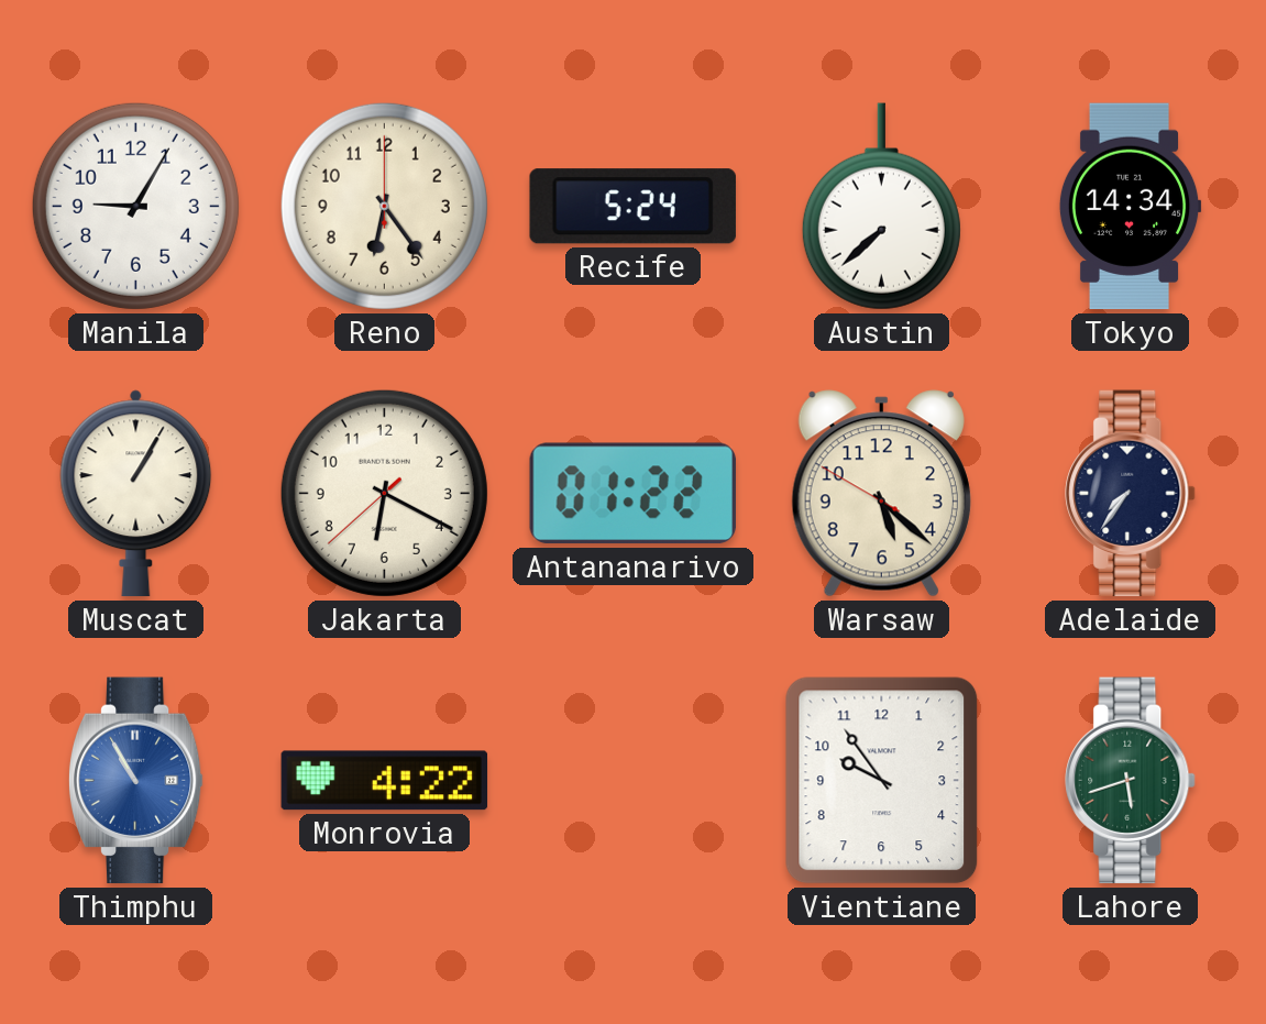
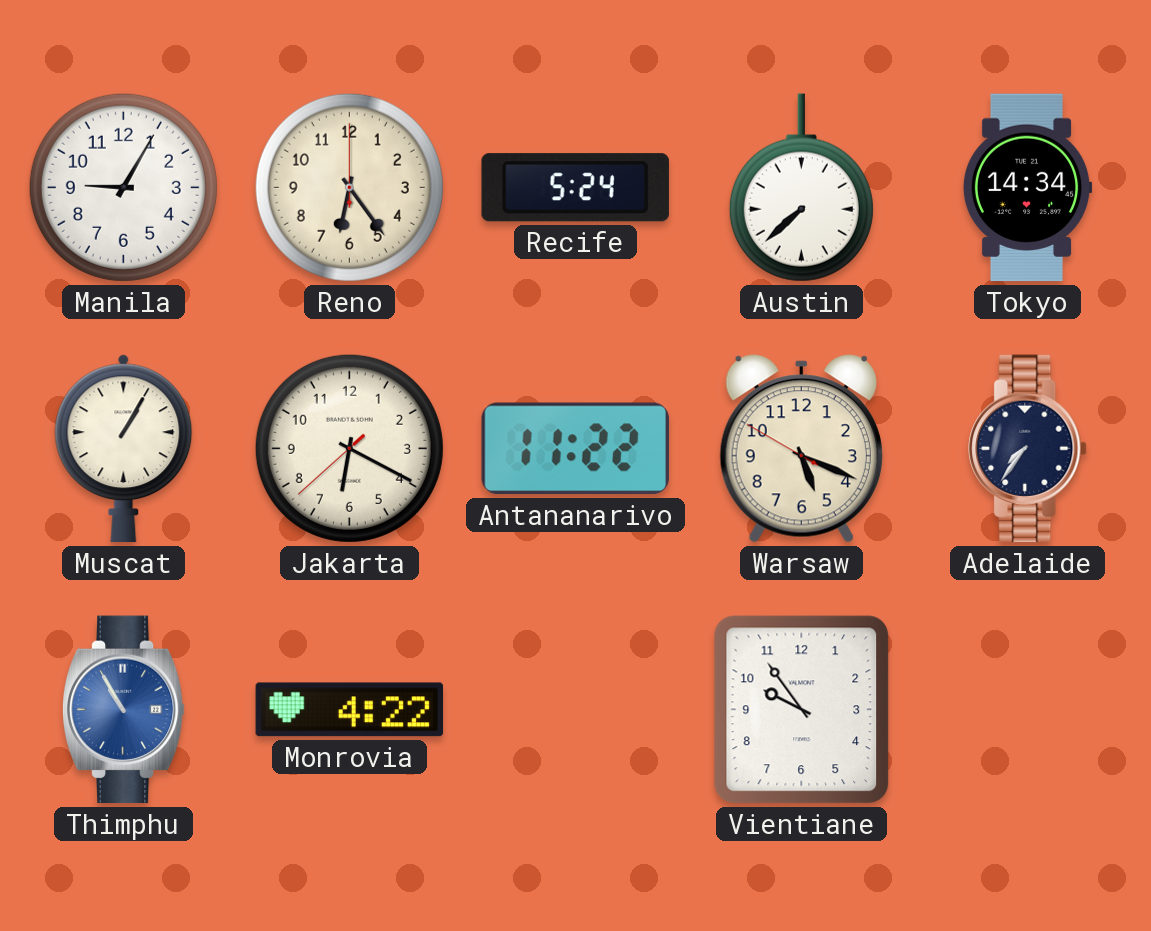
Antananarivo: 01:22 -> 11:22 (575, 449)
Warsaw: 5:21 -> 5:18 (801, 449)
Lahore: 5:42 -> none (1131, 781)
